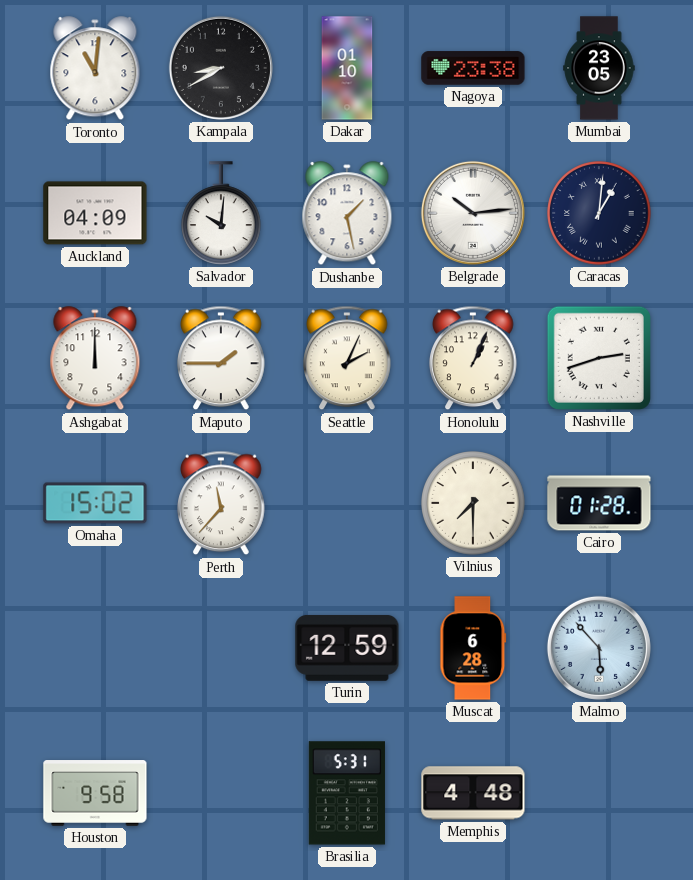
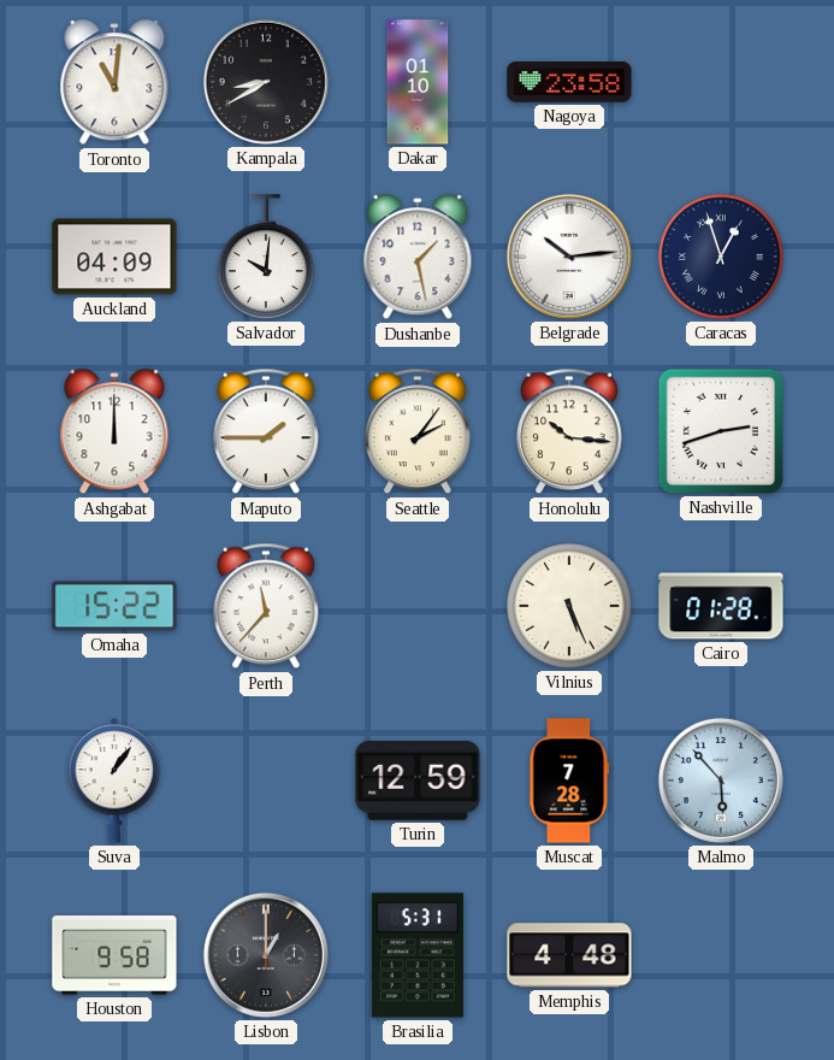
Nagoya: 23:38 -> 23:58 (569, 82)
Mumbai: 23:05 -> none (599, 68)
Caracas: 1:01 -> 12:57 (721, 257)
Seattle: 2:04 -> 2:06 (418, 431)
Honolulu: 1:04 -> 10:16 (569, 431)
Omaha: 15:02 -> 15:22 (114, 606)
Vilnius: 7:30 -> 5:26 (569, 606)
Suva: none -> 1:06 (114, 781)
Muscat: 6:28 -> 7:28 (569, 781)
Lisbon: none -> 1:00 (266, 955)
